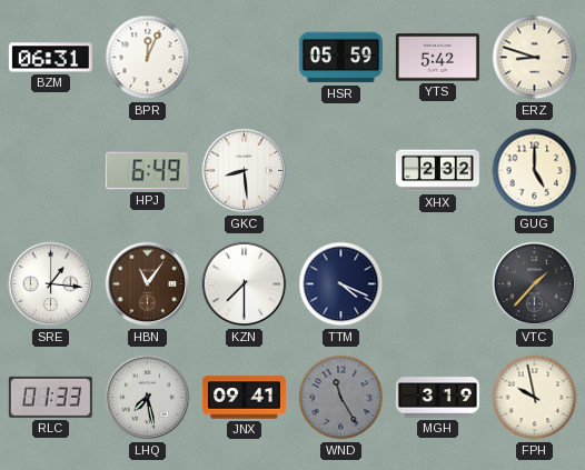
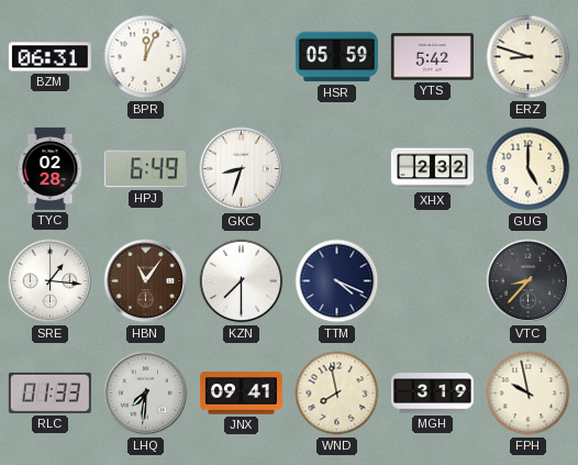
TYC: none -> 02:28 (51, 168)
GKC: 8:29 -> 8:33 (242, 169)
VTC: 1:37 -> 8:37 (529, 281)
LHQ: 7:28 -> 7:31 (146, 394)
WND: 11:25 -> 7:58 (337, 394)
WND dial: grey -> cream (337, 394)
